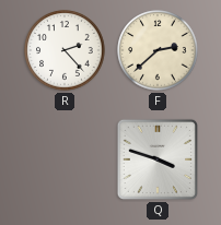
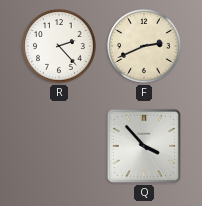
F: 2:38 -> 2:41 (144, 46)
Q: 3:48 -> 3:53 (144, 146)
